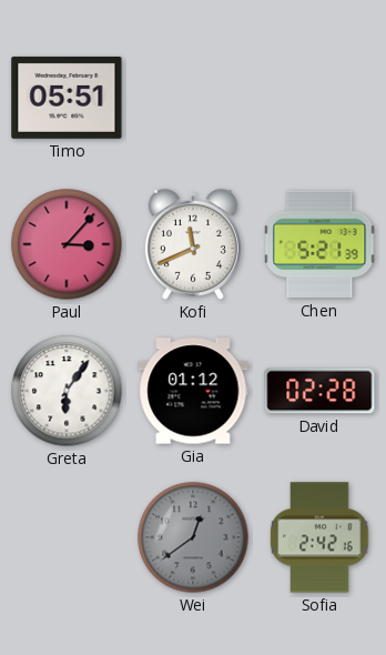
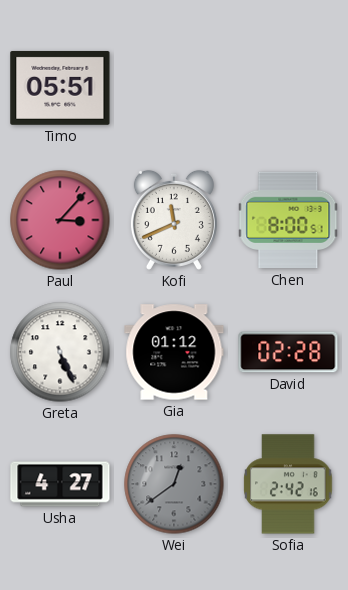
Chen: 5:21 -> 8:00 (288, 220)
Greta: 6:06 -> 5:26 (60, 352)
Usha: none -> 4:27 (60, 484)
